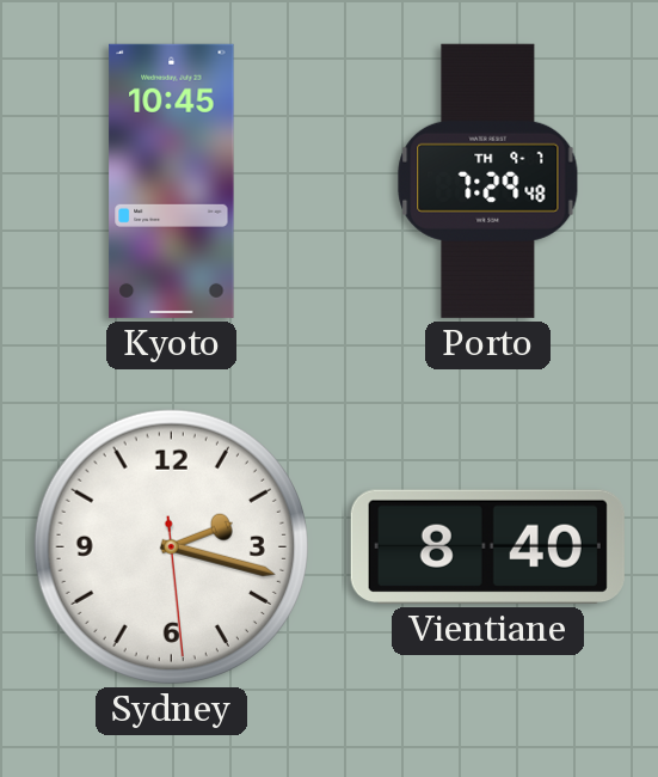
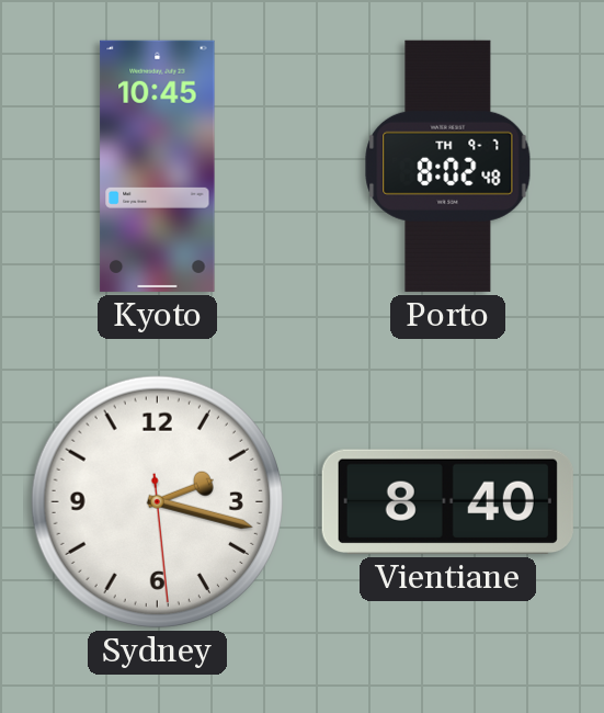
Porto: 7:29 -> 8:02 (448, 166)
